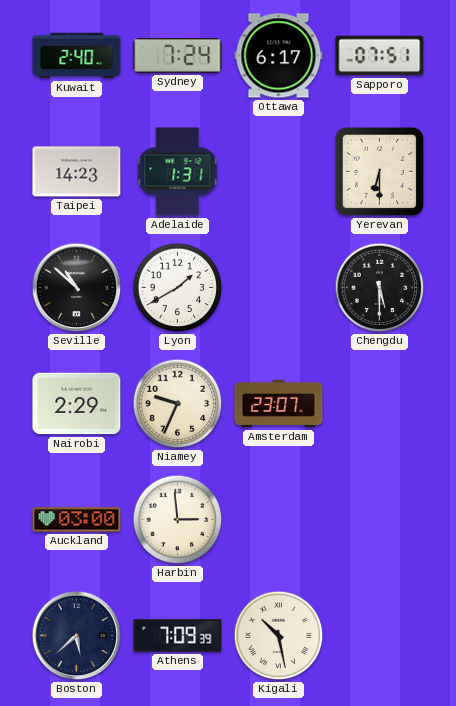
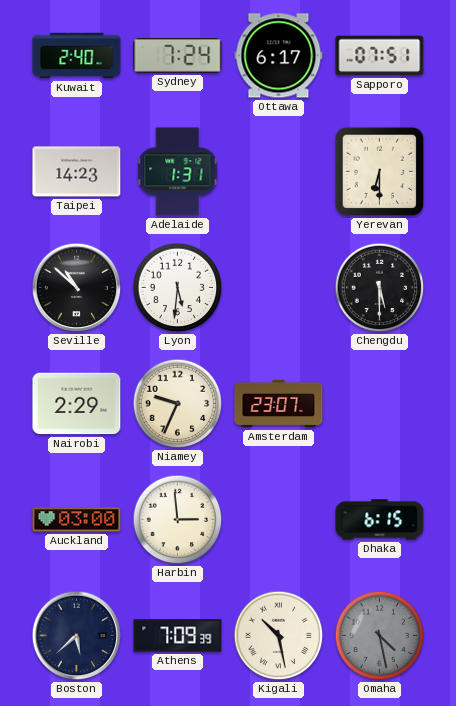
Lyon: 1:40 -> 5:31 (178, 288)
Dhaka: none -> 6:15 (380, 520)
Omaha: none -> 4:28 (380, 636)
